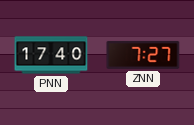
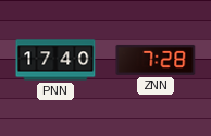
ZNN: 7:27 -> 7:28 (156, 60)
